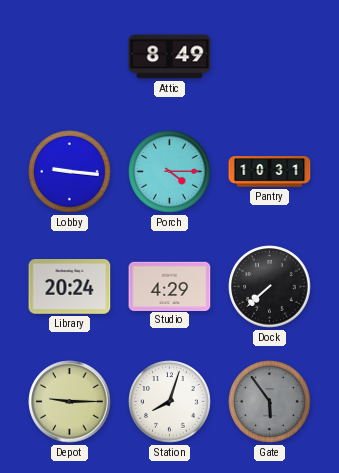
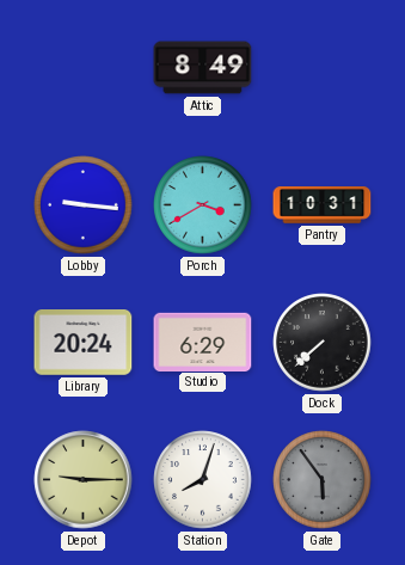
Porch: 4:15 -> 3:40 (203, 205)
Studio: 4:29 -> 6:29 (203, 342)
